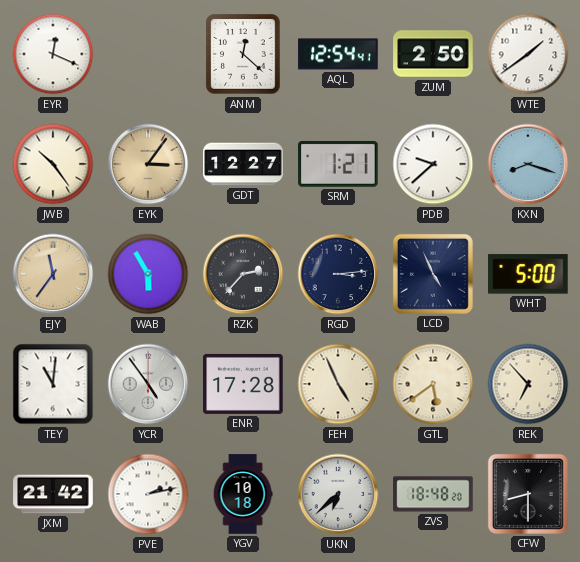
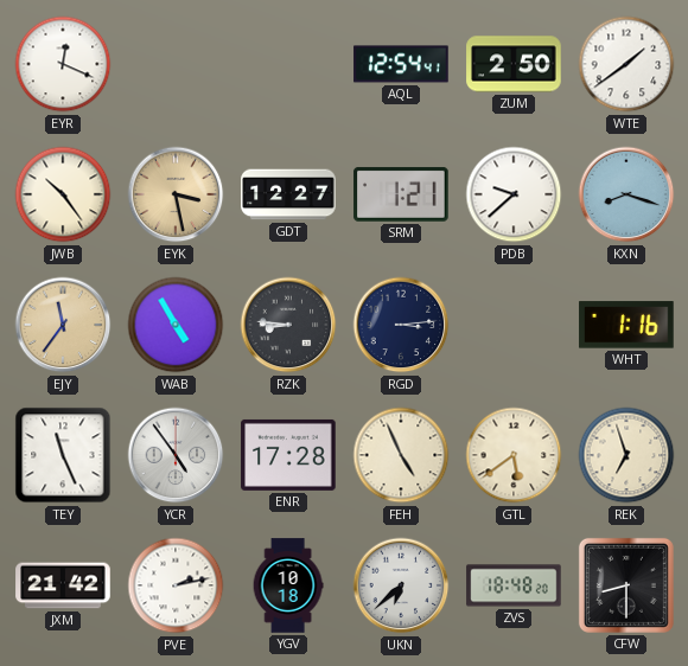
ANM: 12:22 -> none (243, 54)
EYK: 3:06 -> 3:28 (176, 194)
WAB: 5:55 -> 4:55 (176, 325)
RZK: 2:37 -> 8:46 (288, 325)
LCD: 4:56 -> none (433, 274)
WHT: 5:00 -> 1:16 (626, 325)
TEY: 11:01 -> 11:26 (63, 455)
REK: 6:53 -> 6:57 (626, 455)
